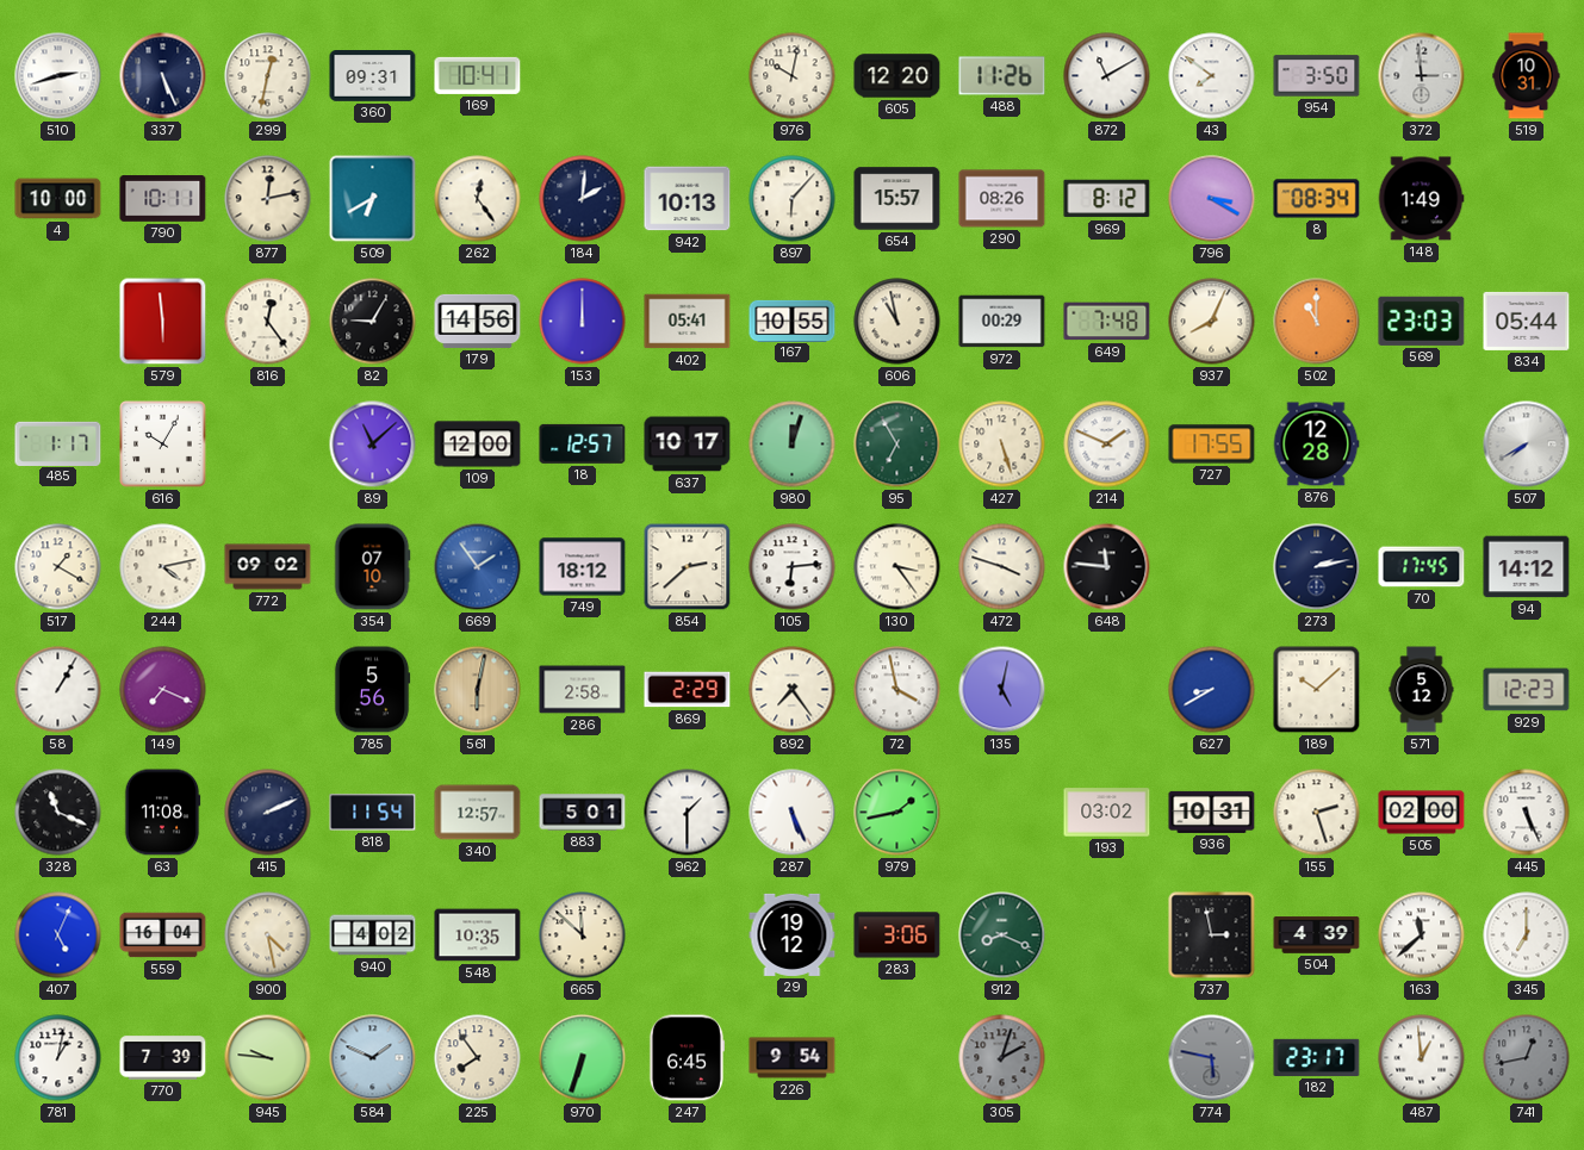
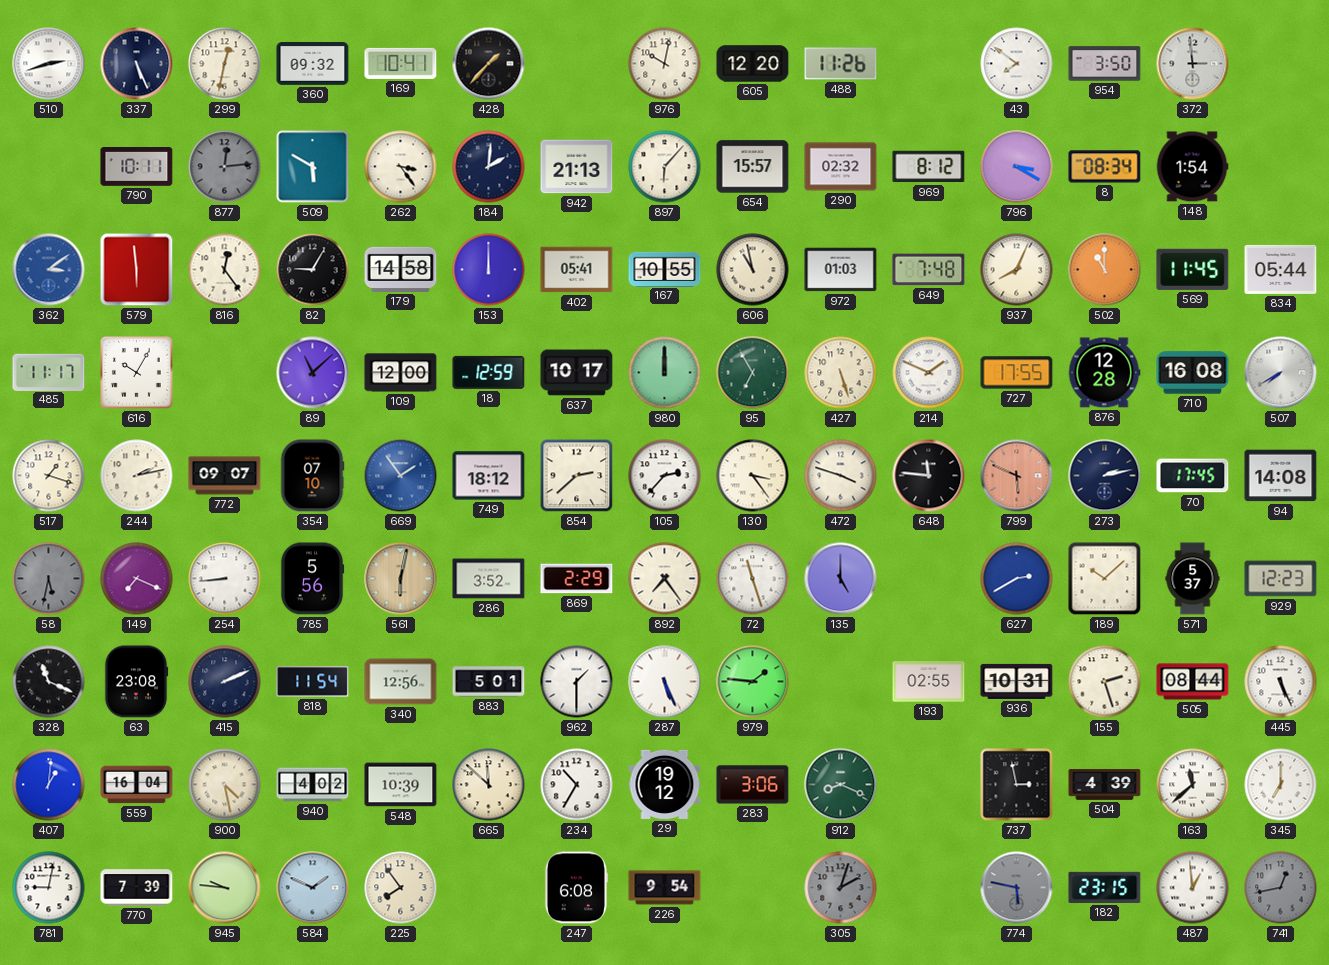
360: 09:31 -> 09:32 (313, 64)
428: none -> 1:37 (489, 64)
872: 11:10 -> none (1107, 76)
519: 10:31 -> none (1527, 76)
4: 10:00 -> none (58, 199)
877: 12:13 -> 12:14 (225, 167)
877 dial: cream -> grey (225, 167)
509: 6:40 -> 5:50 (313, 167)
262: 12:24 -> 3:24 (401, 167)
942: 10:13 -> 21:13 (577, 167)
290: 08:26 -> 02:32 (841, 167)
148: 1:49 -> 1:54 (1192, 167)
362: none -> 3:09 (49, 270)
179: 14:56 -> 14:58 (401, 269)
972: 00:29 -> 01:03 (841, 270)
569: 23:03 -> 11:45 (1193, 269)
485: 1:17 -> 11:17 (49, 372)
18: 12:57 -> 12:59 (489, 372)
980: 12:03 -> 12:00 (665, 373)
710: none -> 16:08 (1193, 373)
517: 1:20 -> 1:18 (49, 476)
244: 4:13 -> 2:13 (137, 476)
772: 09:02 -> 09:07 (225, 476)
105: 6:14 -> 2:37 (665, 476)
799: none -> 5:49 (1017, 476)
94: 14:12 -> 14:08 (1281, 476)
58: 1:05 -> 5:32 (49, 579)
58 dial: white -> grey (49, 579)
254: none -> 8:44 (225, 579)
286: 2:58 -> 3:52 (489, 579)
72: 3:58 -> 11:27 (753, 579)
135: 5:02 -> 5:00 (841, 579)
627: 8:40 -> 2:40 (1017, 579)
571: 5:12 -> 5:37 (1193, 579)
63: 11:08 -> 23:08 (136, 682)
340: 12:57 -> 12:56 (401, 682)
979: 1:43 -> 1:46 (753, 682)
193: 03:02 -> 02:55 (929, 682)
505: 02:00 -> 08:44 (1193, 682)
407: 5:04 -> 1:01 (49, 785)
548: 10:35 -> 10:39 (401, 785)
234: none -> 10:35 (577, 785)
781: 1:02 -> 9:02 (49, 888)
970: 6:33 -> none (583, 1058)
247: 6:45 -> 6:08 (575, 888)
182: 23:17 -> 23:15 (1105, 887)
